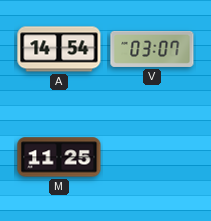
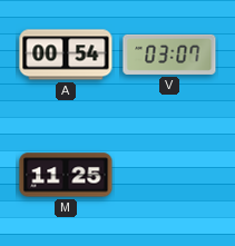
A: 14:54 -> 00:54 (66, 55)
